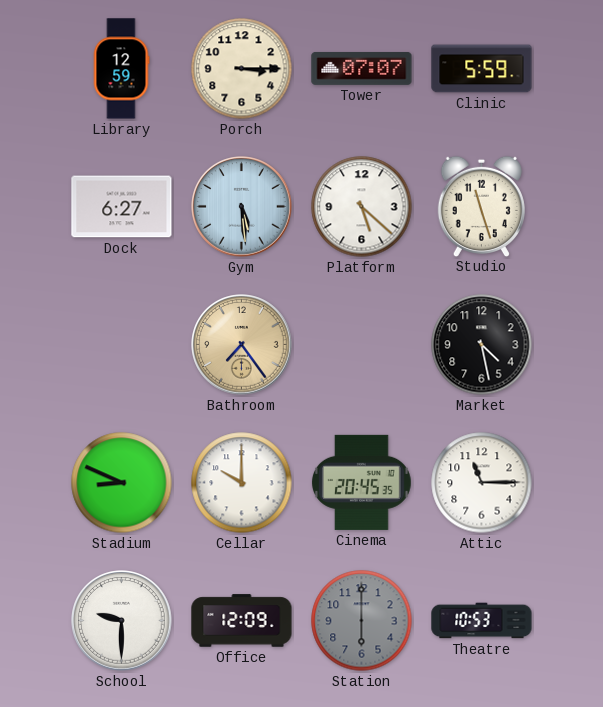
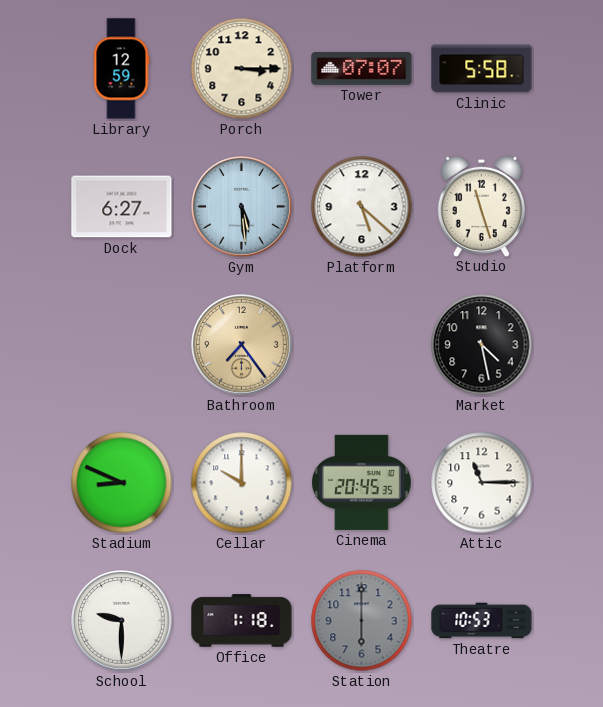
Clinic: 5:59 -> 5:58 (482, 69)
Office: 12:09 -> 1:18 (242, 621)
